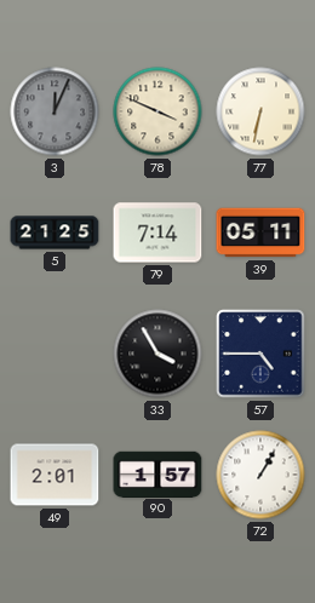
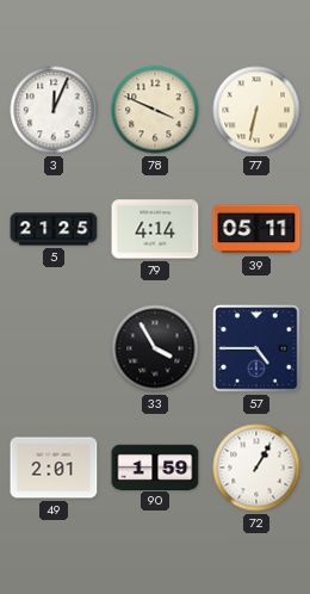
3 dial: grey -> white (54, 110)
79: 7:14 -> 4:14 (155, 229)
90: 1:57 -> 1:59 (155, 466)
